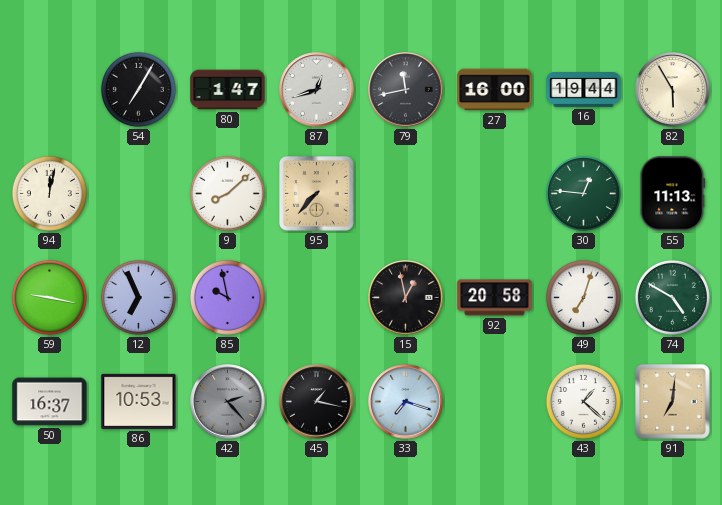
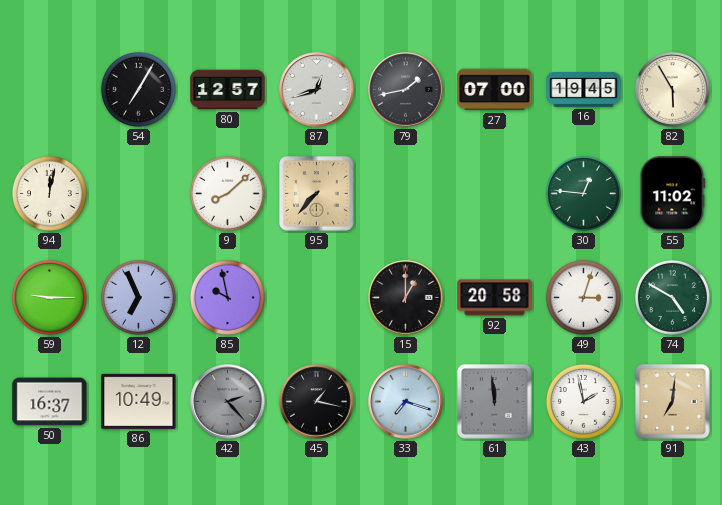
80: 1:47 -> 12:57 (228, 90)
79: 11:43 -> 1:43 (406, 90)
27: 16:00 -> 07:00 (495, 90)
16: 19:44 -> 19:45 (584, 90)
55: 11:13 -> 11:02 (673, 194)
59: 9:17 -> 9:15 (49, 297)
15: 12:58 -> 1:00 (406, 298)
49: 7:03 -> 3:03 (583, 297)
86: 10:53 -> 10:49 (139, 401)
61: none -> 11:59 (495, 402)
43: 1:22 -> 1:58 (583, 401)
